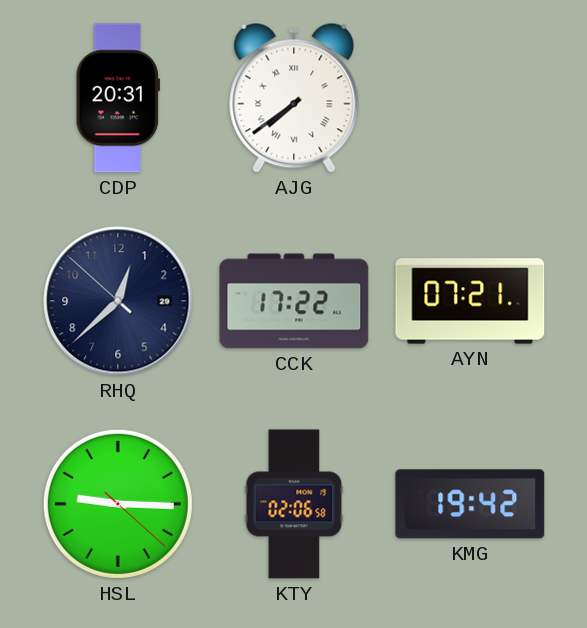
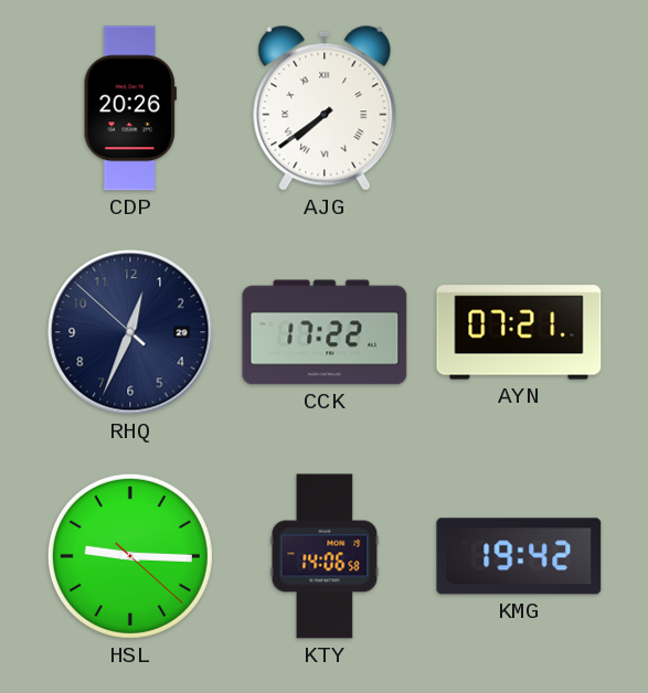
CDP: 20:31 -> 20:26 (130, 108)
RHQ: 12:37 -> 12:33 (130, 332)
KTY: 02:06 -> 14:06 (325, 556)
